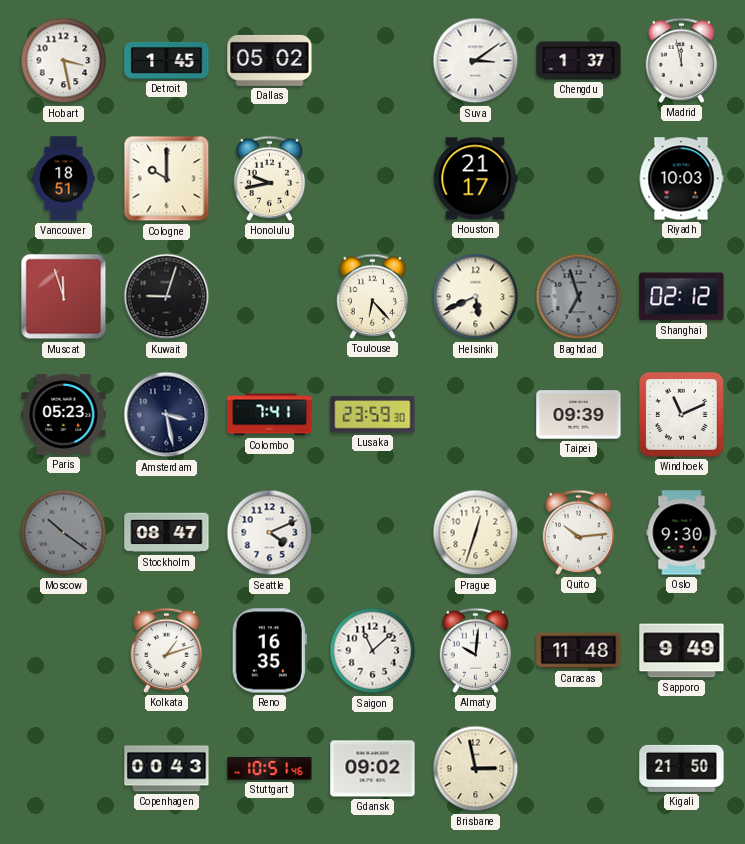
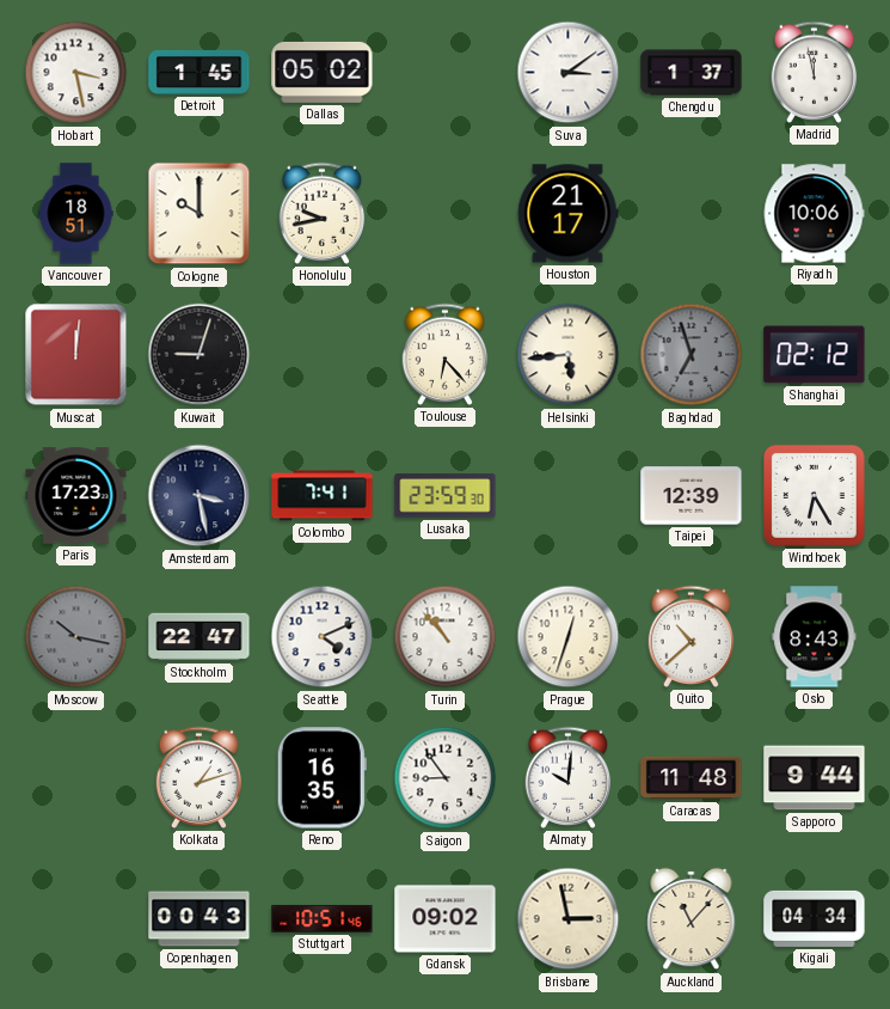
Riyadh: 10:03 -> 10:06 (814, 214)
Muscat: 11:57 -> 12:01 (76, 355)
Helsinki: 5:41 -> 5:44 (569, 355)
Paris: 05:23 -> 17:23 (76, 496)
Taipei: 09:39 -> 12:39 (692, 496)
Windhoek: 11:11 -> 6:25 (815, 496)
Moscow: 10:21 -> 10:17 (76, 637)
Stockholm: 08:47 -> 22:47 (200, 637)
Turin: none -> 10:53 (446, 637)
Quito: 10:14 -> 10:38 (692, 636)
Oslo: 9:30 -> 8:43 (815, 637)
Saigon: 11:08 -> 8:54 (446, 778)
Sapporo: 9:49 -> 9:44 (815, 778)
Auckland: none -> 11:07 (692, 919)
Kigali: 21:50 -> 04:34 (815, 918)
